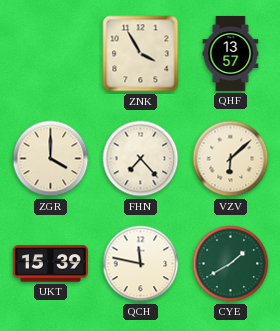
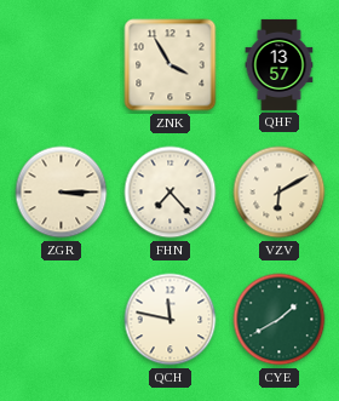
ZGR: 4:00 -> 3:15 (62, 193)
VZV: 6:08 -> 6:10 (280, 193)
UKT: 15:39 -> none (50, 264)
